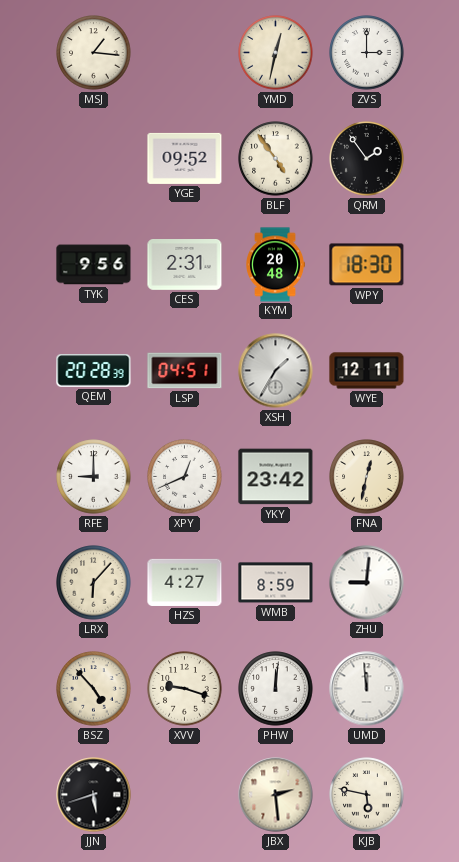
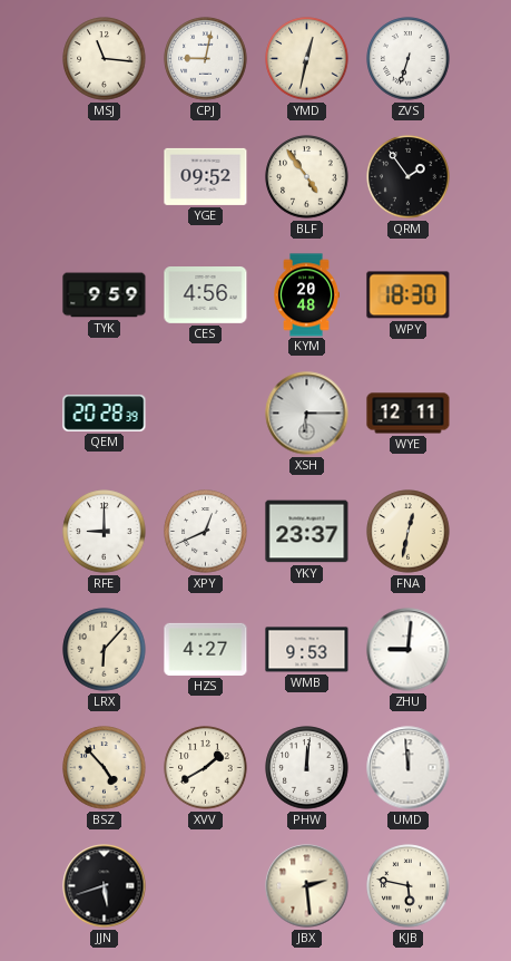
MSJ: 1:16 -> 11:16 (105, 59)
CPJ: none -> 9:02 (206, 59)
ZVS: 3:00 -> 6:33 (409, 59)
TYK: 9:56 -> 9:59 (105, 295)
CES: 2:31 -> 4:56 (206, 295)
LSP: 04:51 -> none (185, 371)
XSH: 1:35 -> 6:15 (307, 414)
YKY: 23:42 -> 23:37 (307, 532)
WMB: 8:59 -> 9:53 (307, 650)
XVV: 9:18 -> 1:40 (206, 768)
